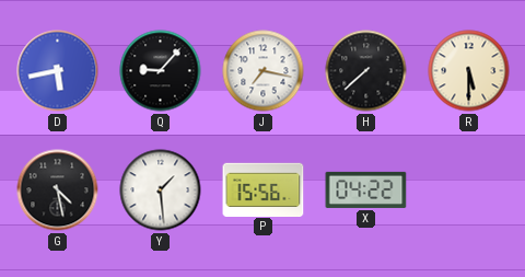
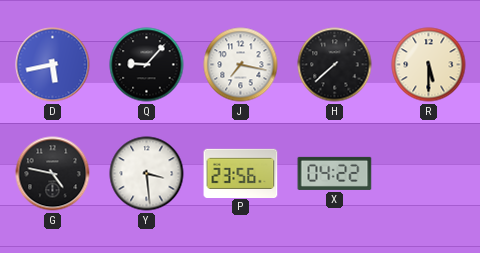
G: 4:28 -> 4:47 (53, 174)
Y: 1:29 -> 3:29 (147, 174)
P: 15:56 -> 23:56 (241, 173)
